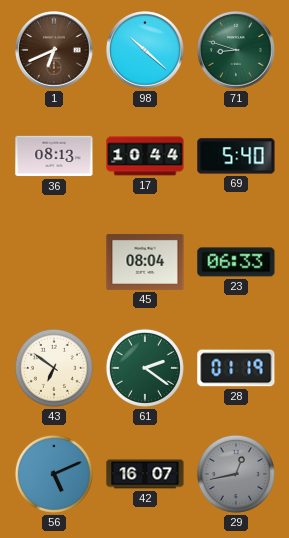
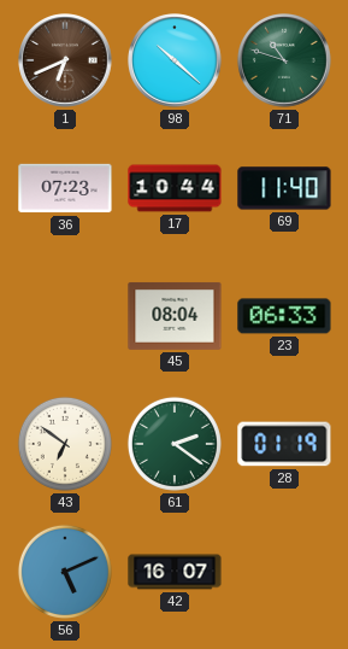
71: 8:48 -> 10:48 (284, 60)
36: 08:13 -> 07:23 (65, 188)
69: 5:40 -> 11:40 (284, 188)
29: 12:43 -> none (236, 474)
